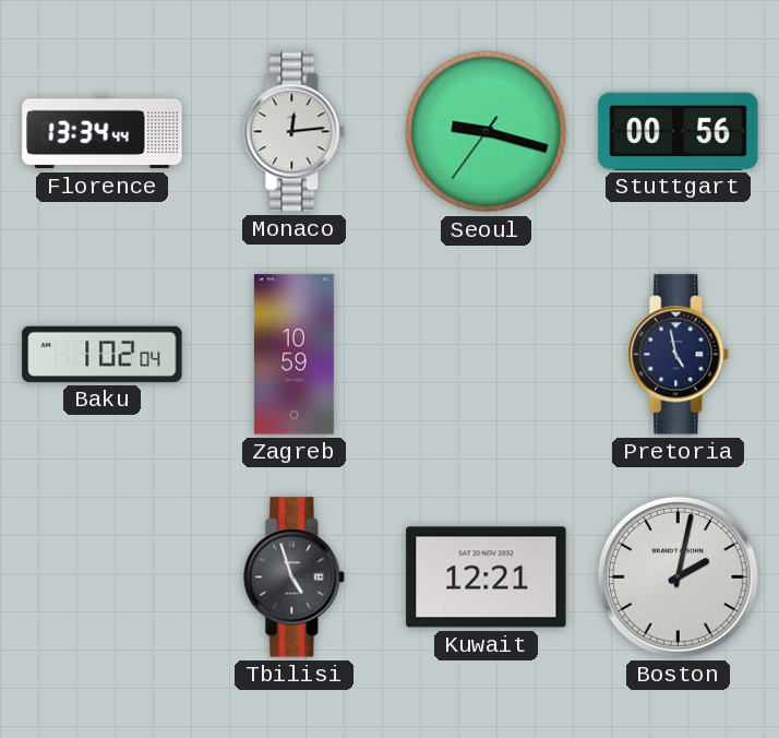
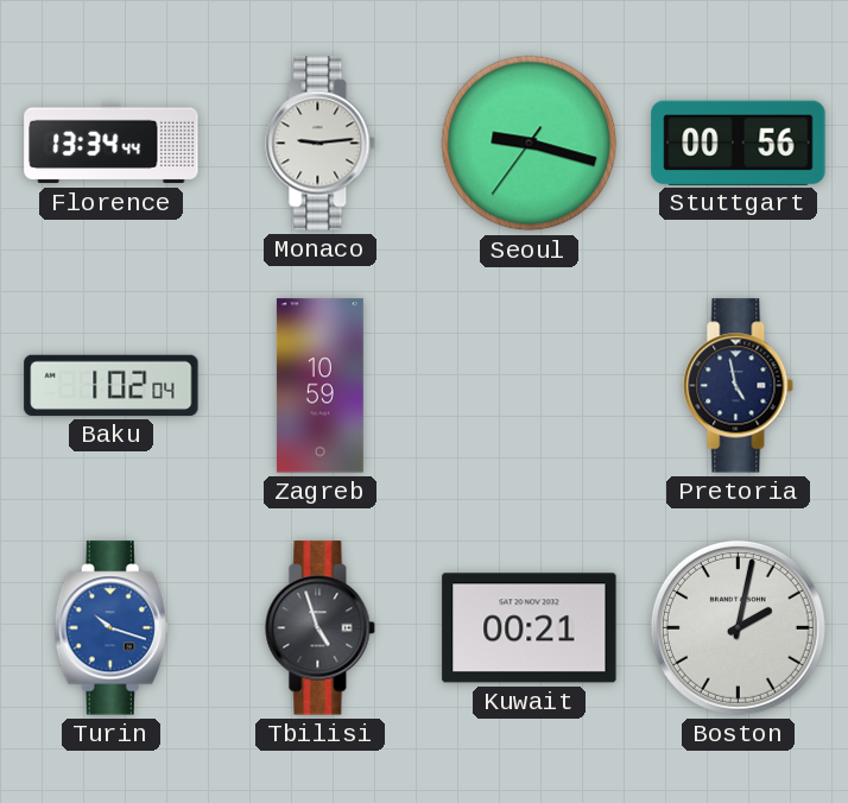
Monaco: 12:14 -> 9:14 (321, 144)
Turin: none -> 10:18 (110, 628)
Kuwait: 12:21 -> 00:21 (530, 628)
